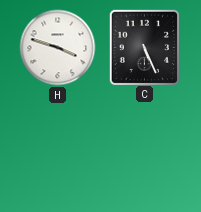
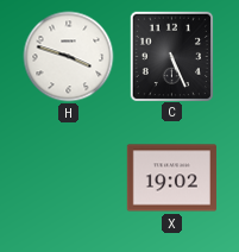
X: none -> 19:02 (171, 178)
